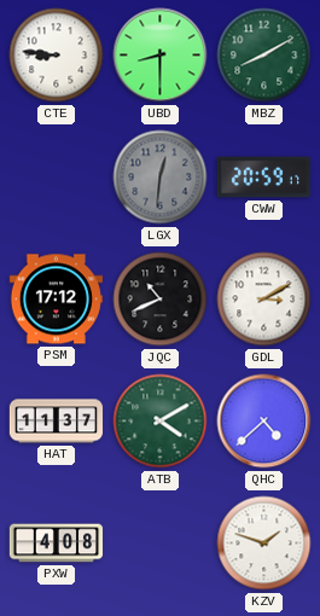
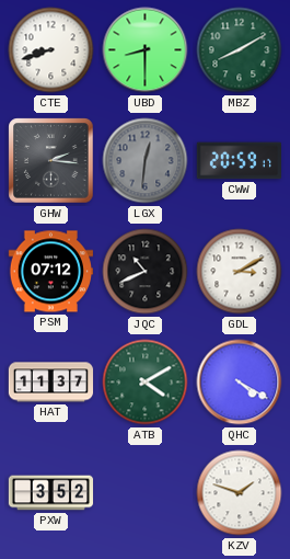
CTE: 8:46 -> 8:42 (51, 50)
GHW: none -> 2:16 (51, 161)
PSM: 17:12 -> 07:12 (50, 272)
QHC: 4:38 -> 4:20 (240, 383)
PXW: 4:08 -> 3:52 (51, 493)
